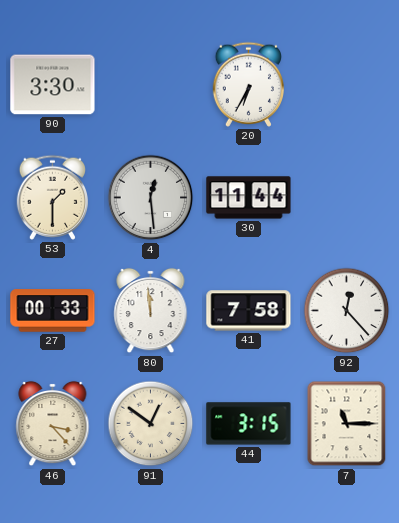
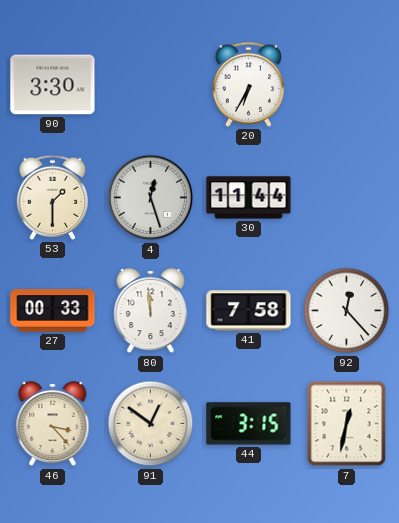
4: 12:29 -> 12:27 (151, 198)
7: 11:15 -> 12:32 (347, 424)
